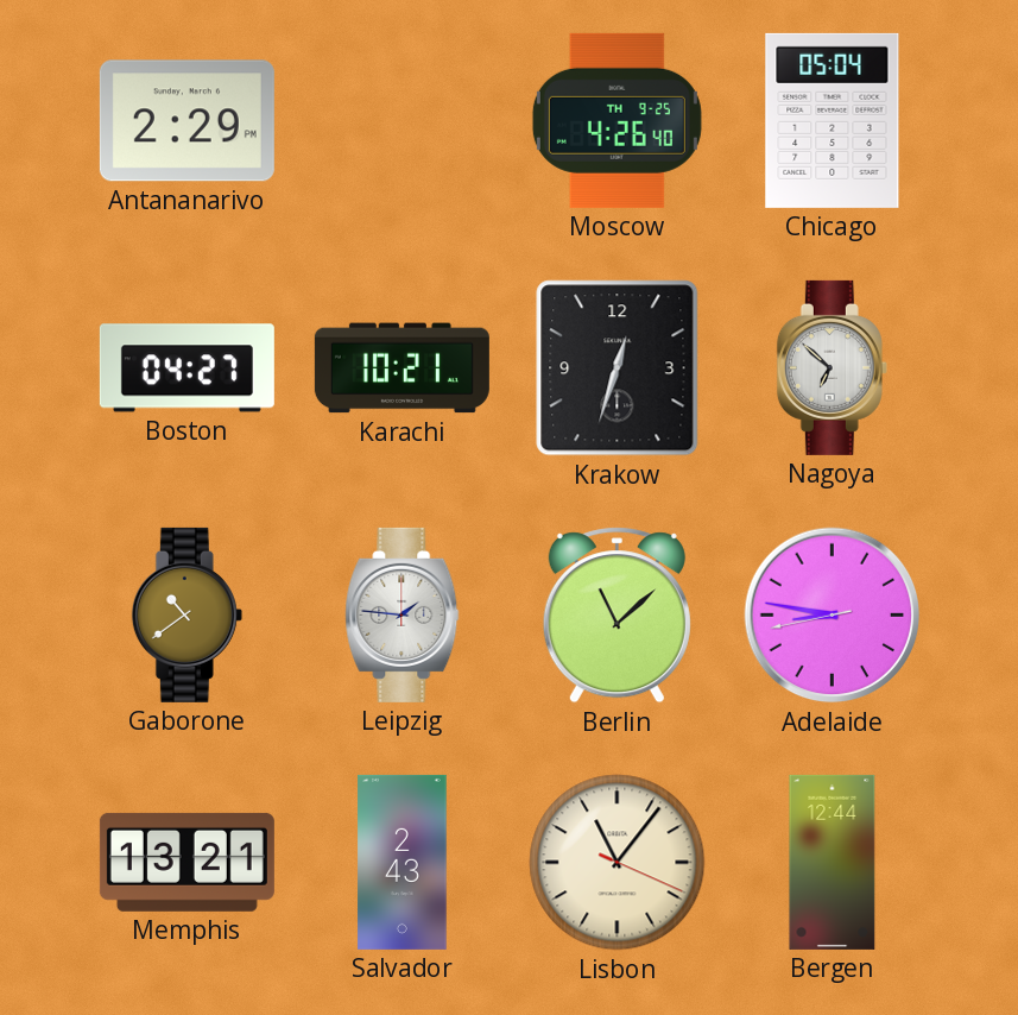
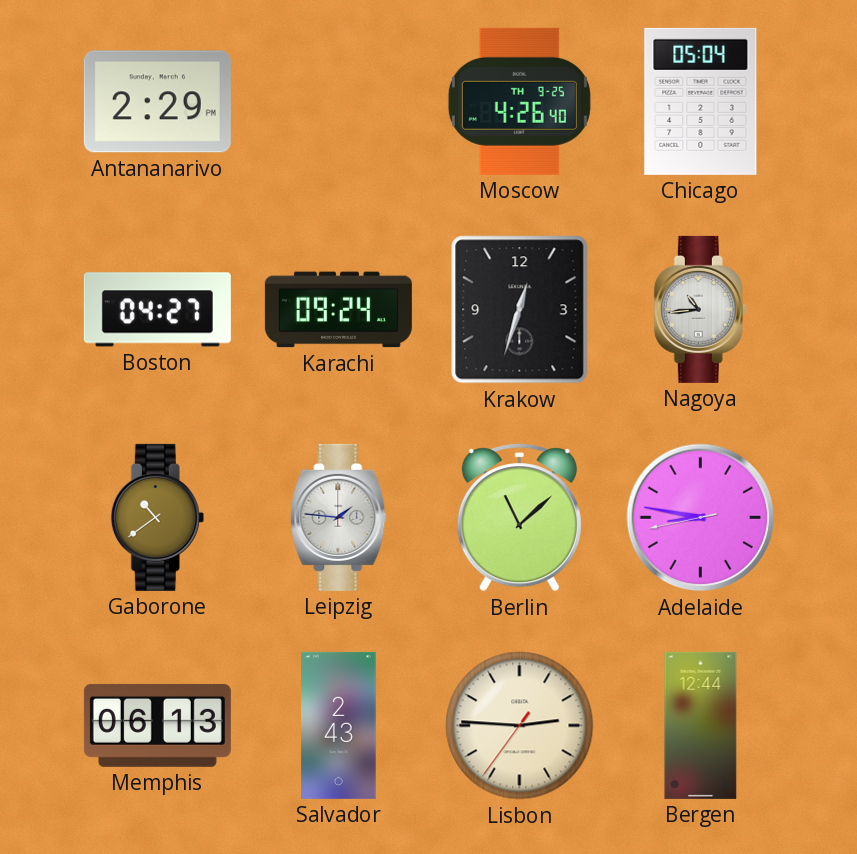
Karachi: 10:21 -> 09:24 (338, 310)
Nagoya: 6:52 -> 10:44 (700, 309)
Memphis: 13:21 -> 06:13 (157, 725)
Lisbon: 11:06 -> 2:45 (520, 726)
